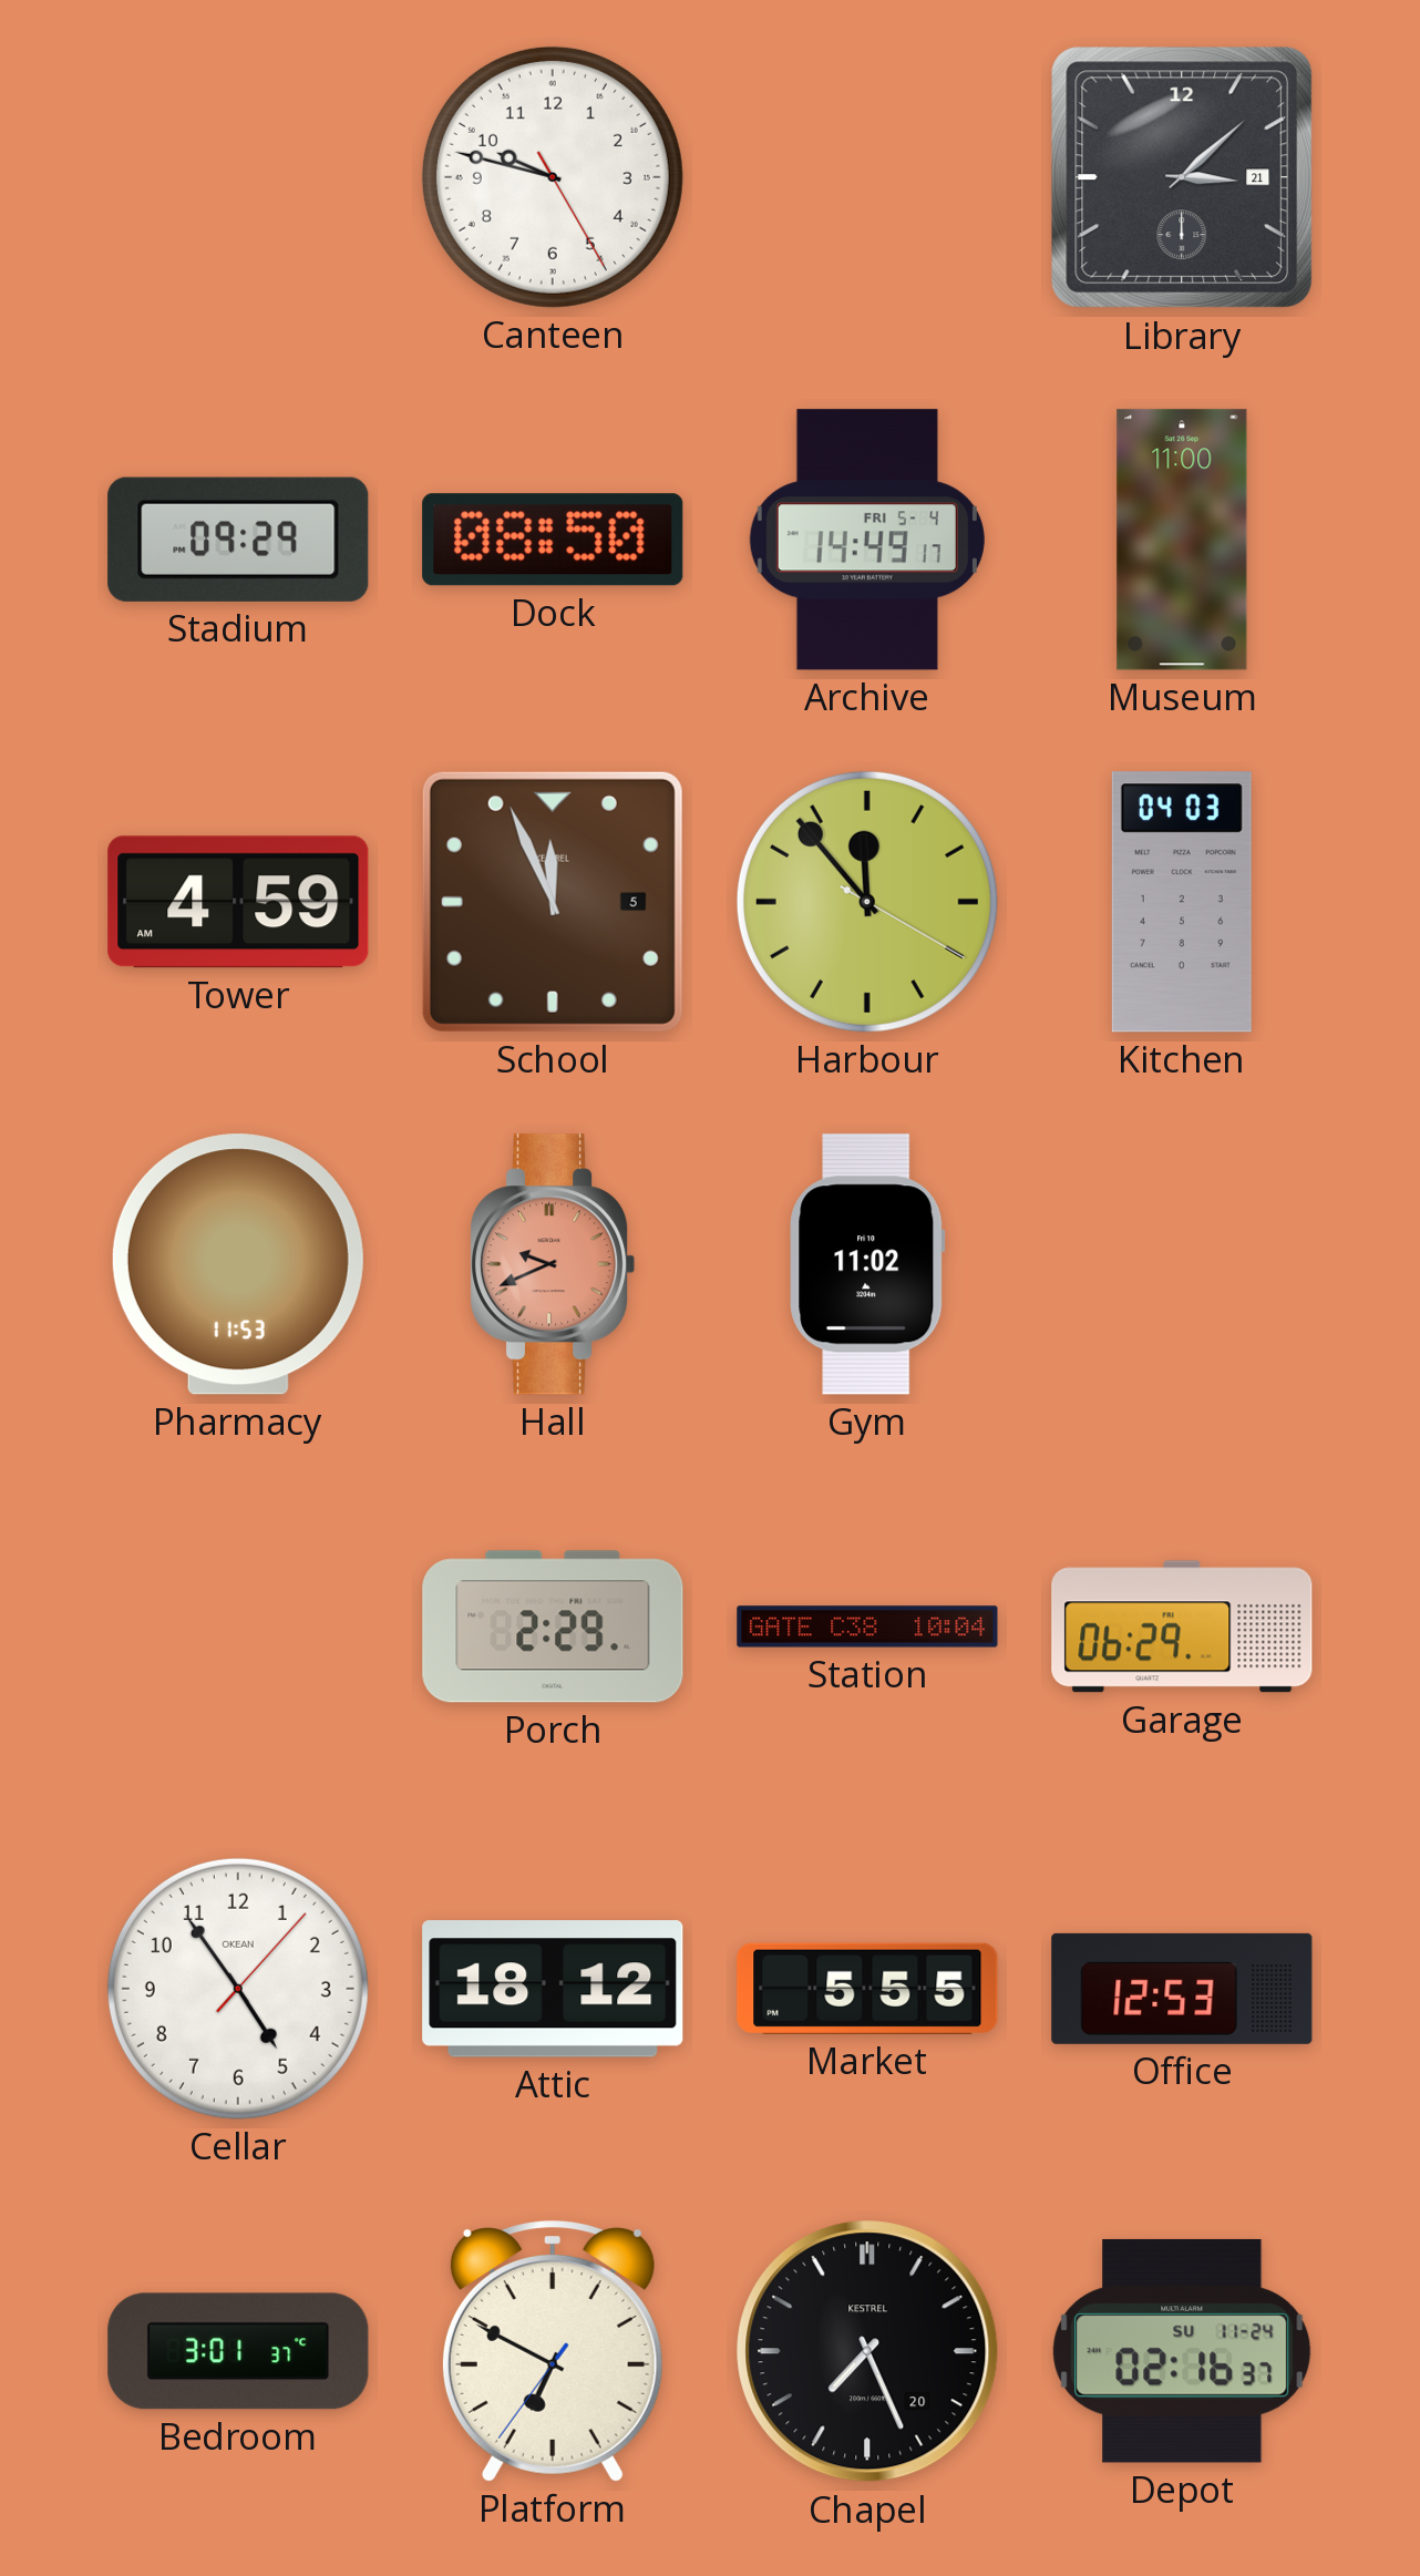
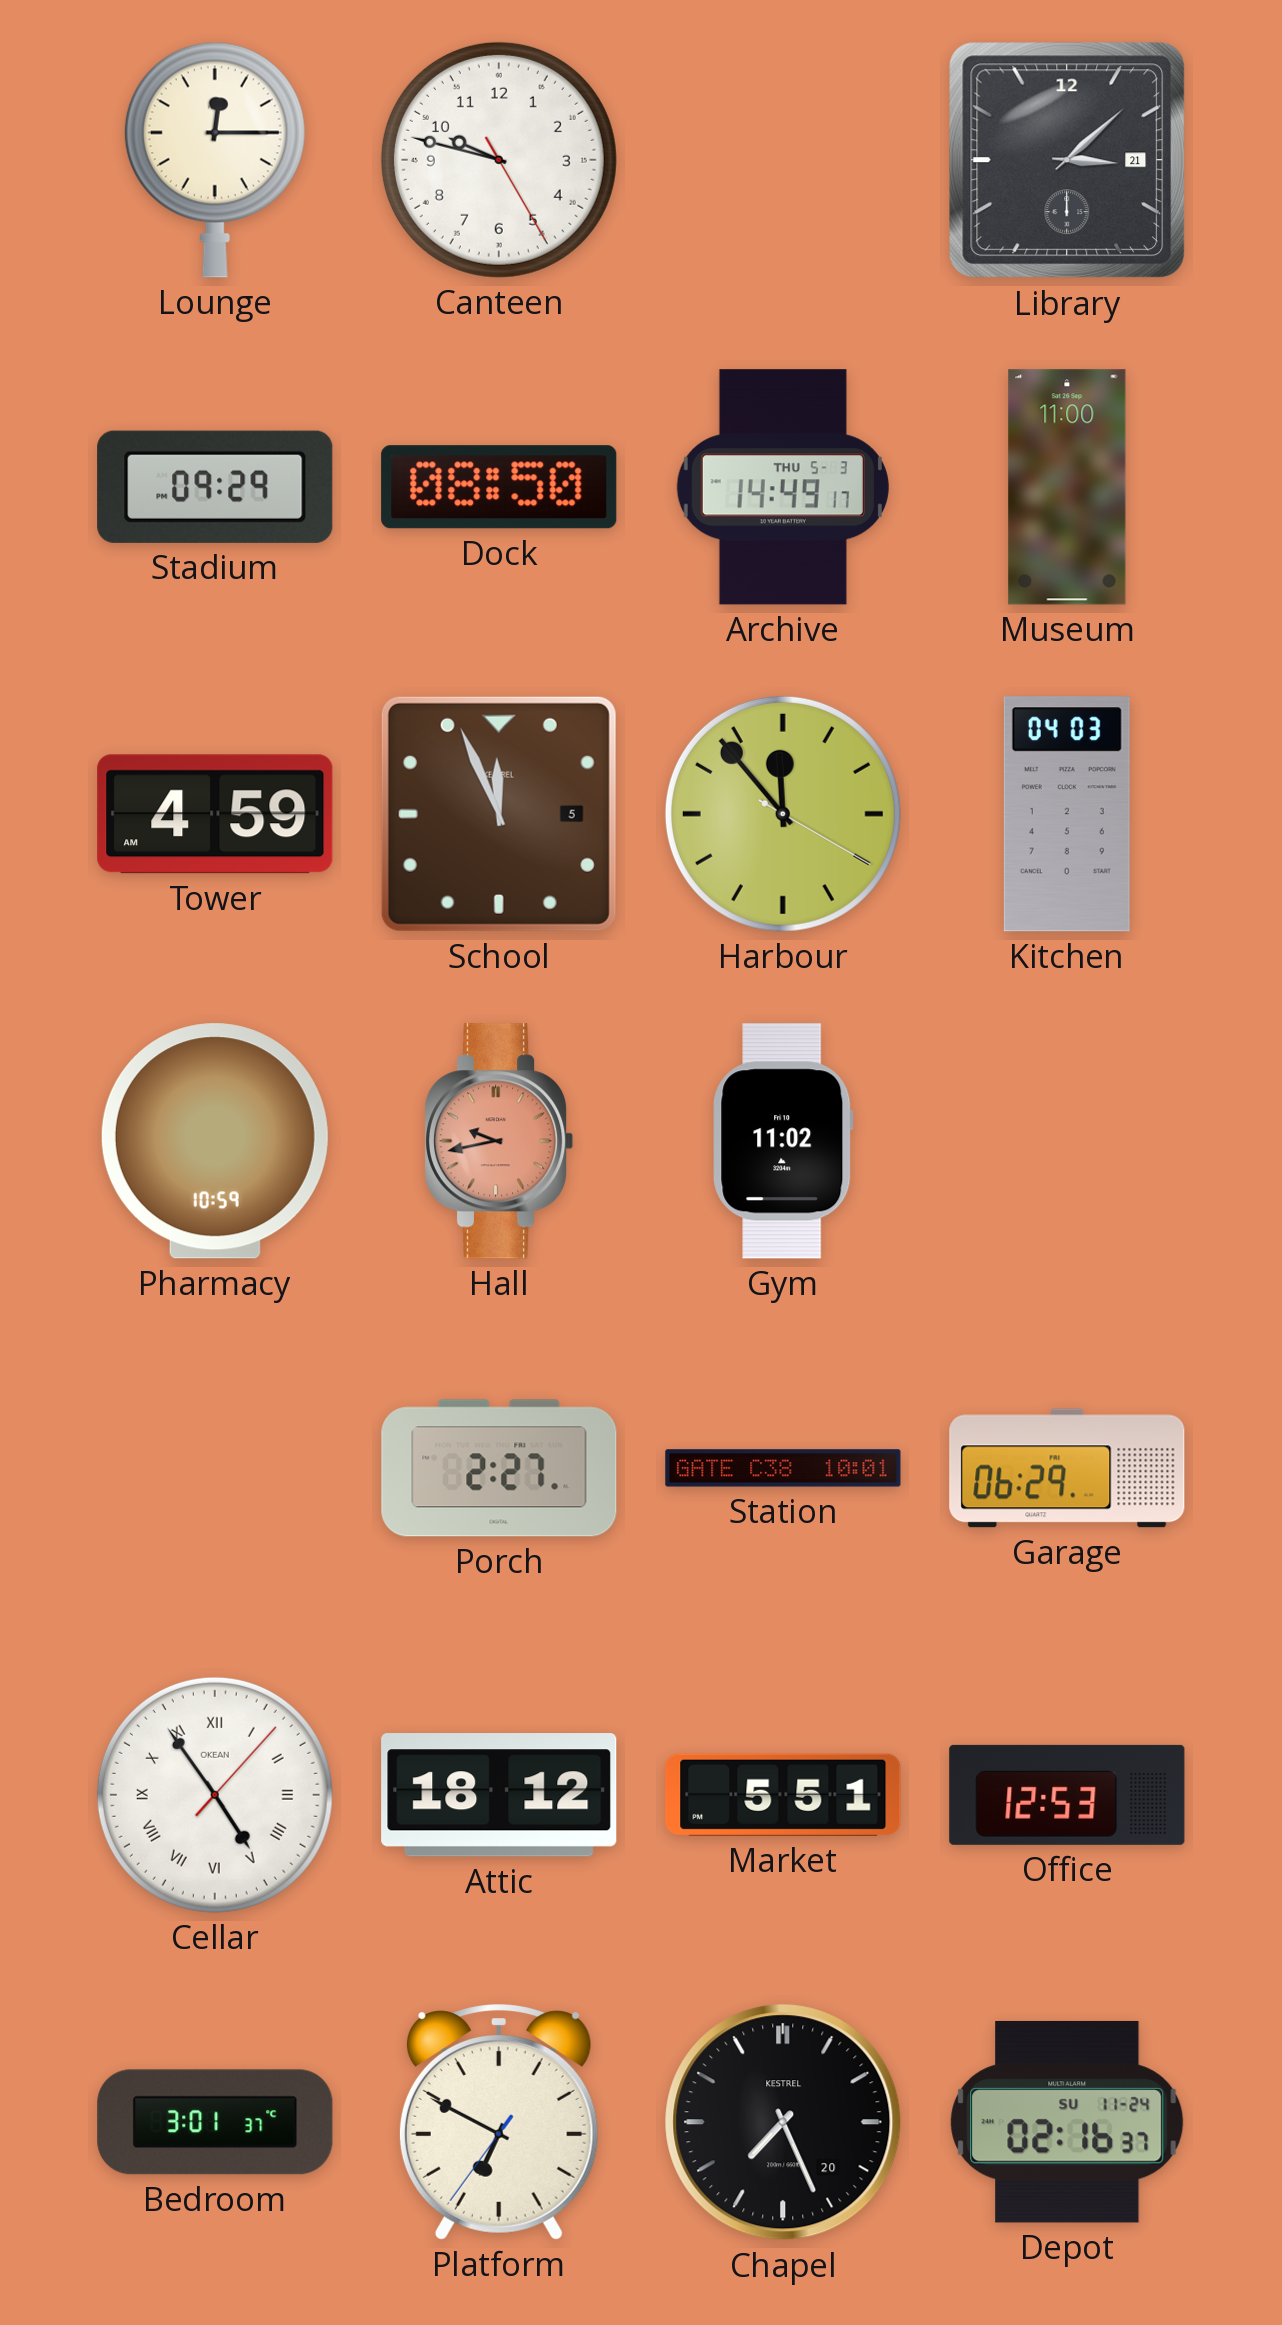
Lounge: none -> 12:15 (215, 160)
Archive date: FRI 5-4 -> THU 5-3 (783, 487)
Pharmacy: 11:53 -> 10:59 (215, 1141)
Hall: 9:41 -> 9:43 (500, 1141)
Porch: 2:29 -> 2:27 (499, 1468)
Station: 10:04 -> 10:01 (783, 1468)
Cellar numerals: Arabic -> Roman (215, 1795)
Market: 5:55 -> 5:51 (783, 1795)
